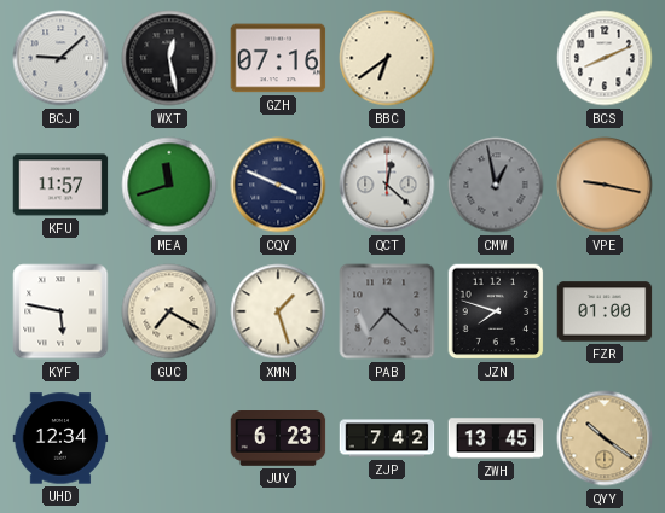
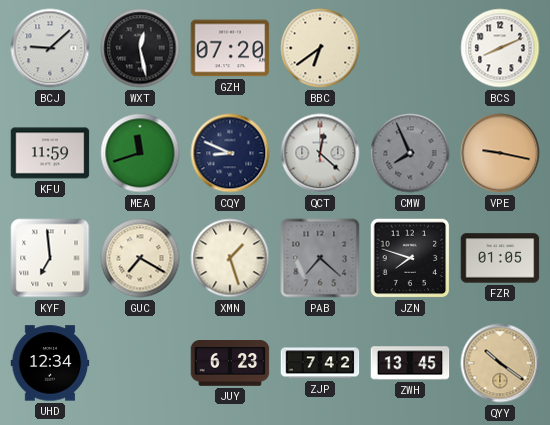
GZH: 07:16 -> 07:20 (230, 48)
KFU: 11:57 -> 11:59 (50, 153)
CQY: 3:49 -> 8:49 (230, 153)
CMW: 12:58 -> 7:56 (410, 153)
KYF: 5:47 -> 6:59 (50, 258)
FZR: 01:00 -> 01:05 (500, 258)
